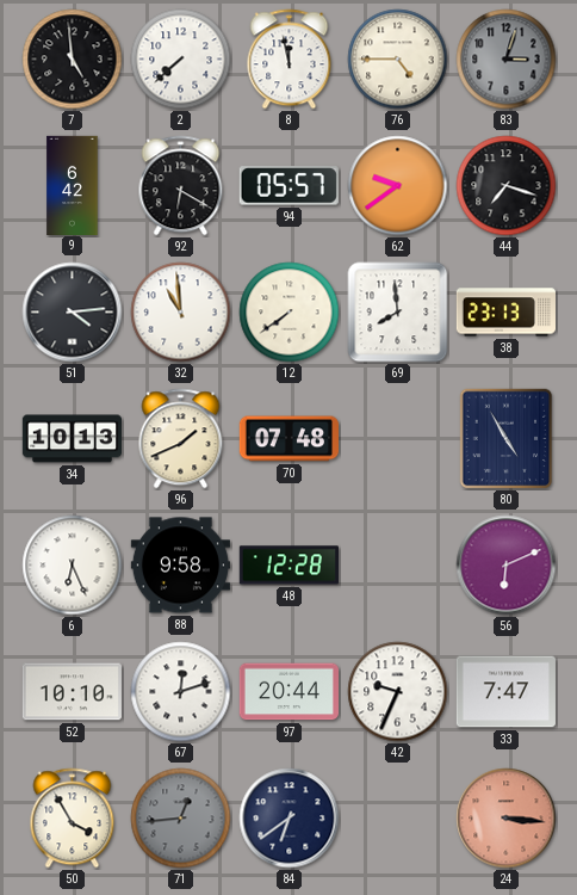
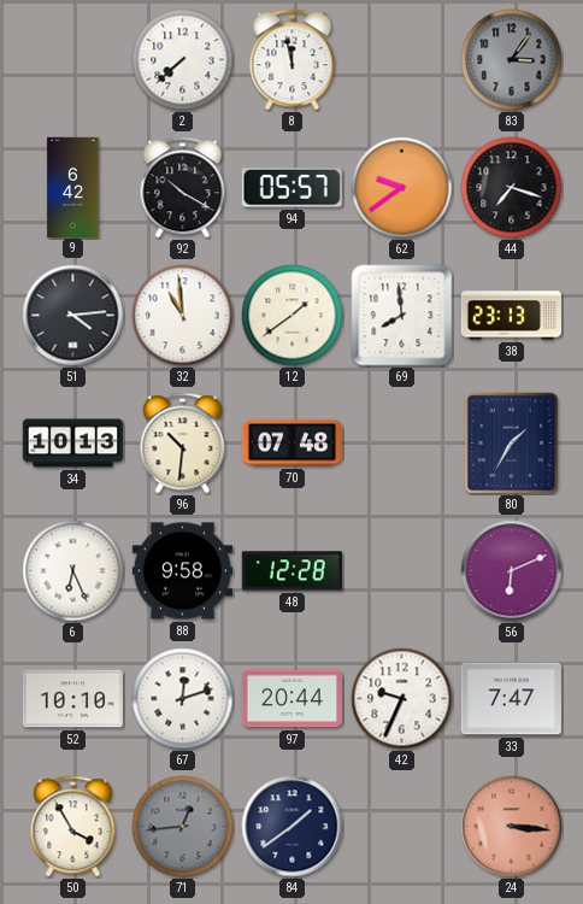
7: 4:59 -> none (73, 60)
76: 4:45 -> none (398, 60)
83: 3:03 -> 3:06 (512, 60)
92: 6:20 -> 10:20 (183, 188)
12: 7:39 -> 1:39 (293, 316)
96: 1:41 -> 10:31 (183, 444)
80: 4:55 -> 1:35 (512, 444)
84: 6:39 -> 1:39 (293, 827)
